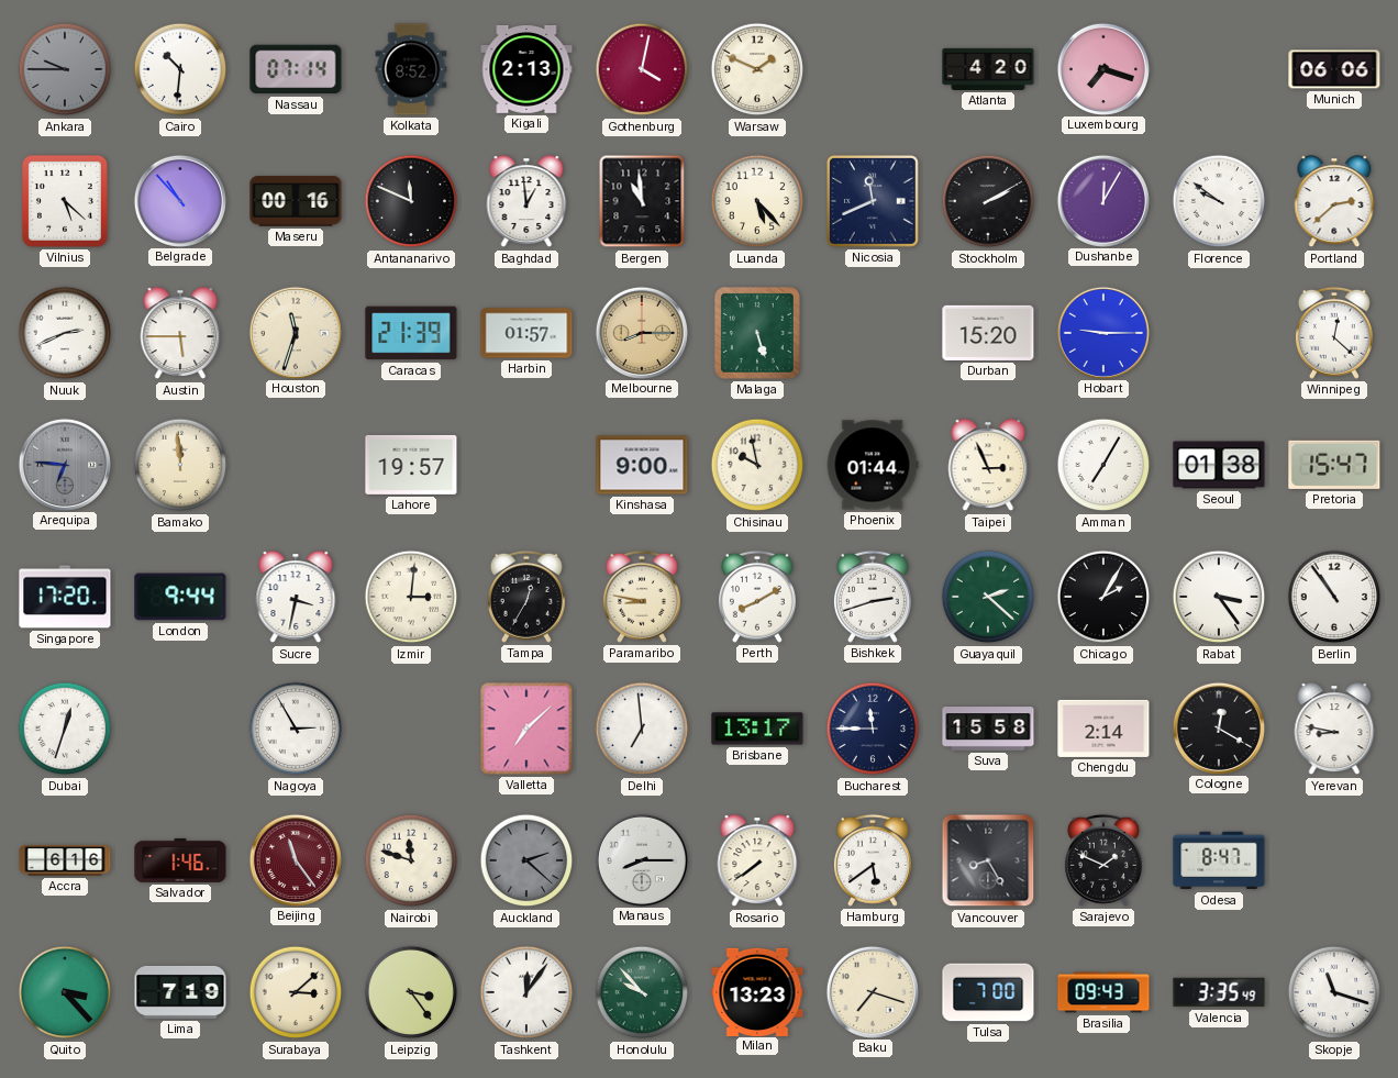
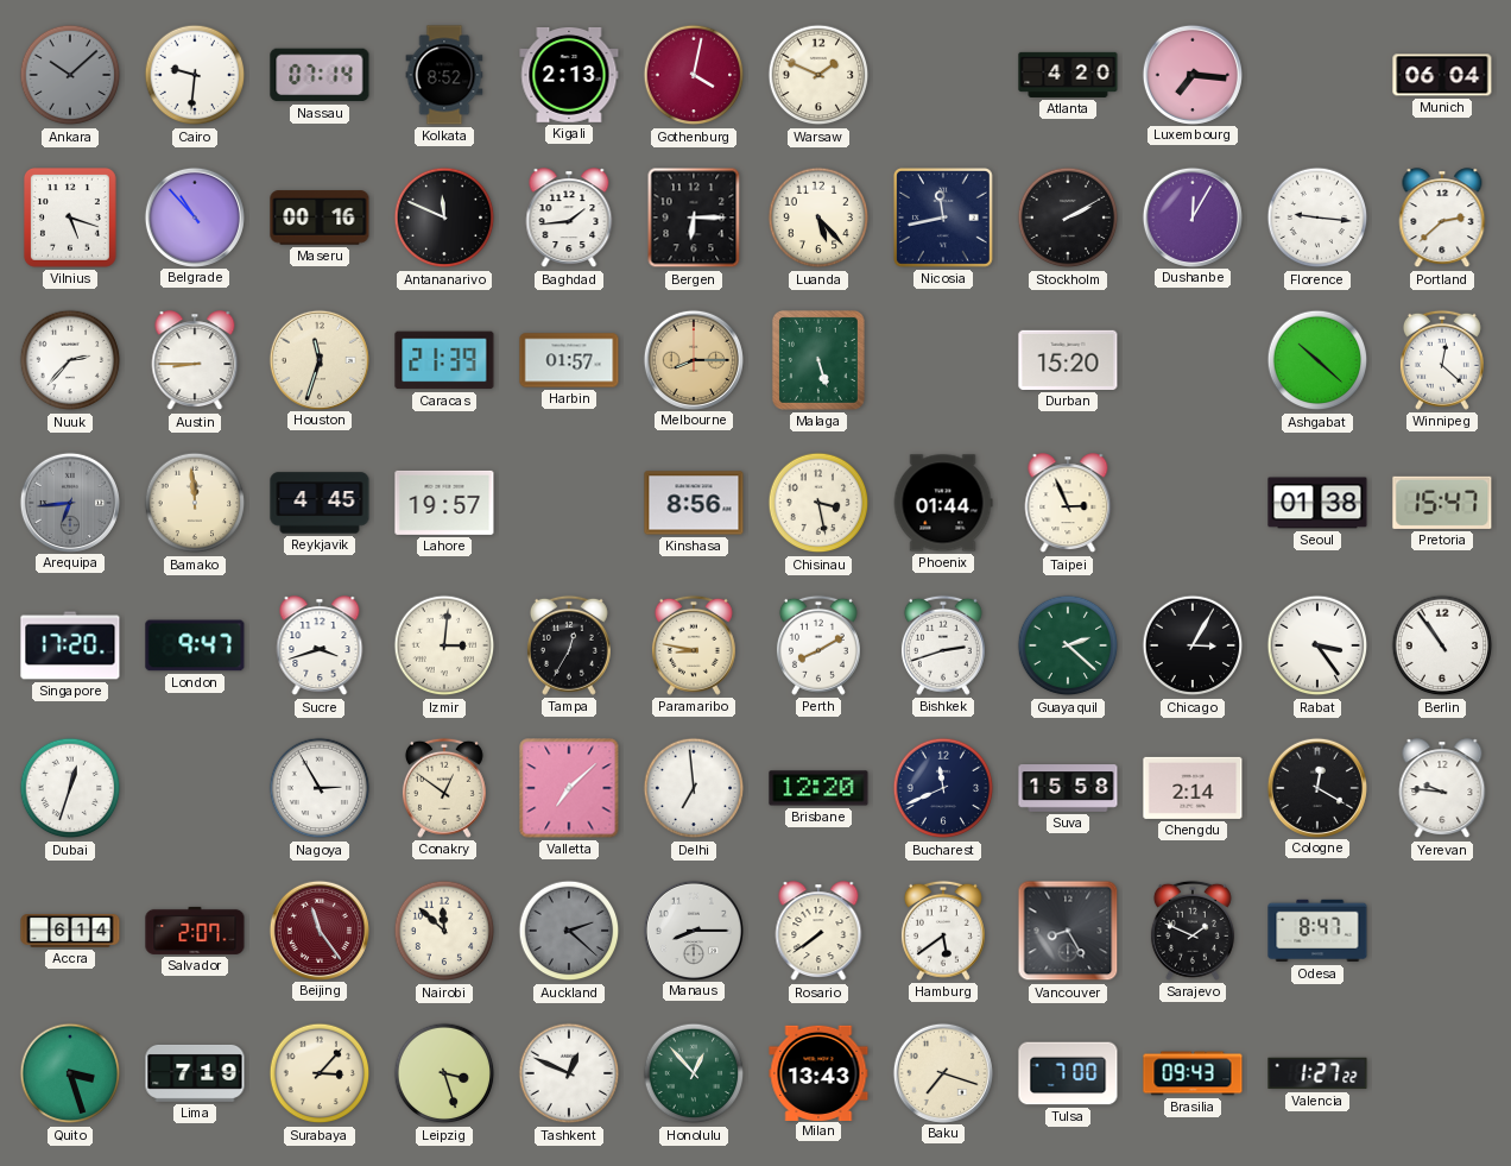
Ankara: 9:45 -> 10:08 (70, 75)
Cairo: 10:31 -> 9:31 (195, 75)
Luxembourg: 7:18 -> 7:16 (1191, 74)
Munich: 06:06 -> 06:04 (1442, 75)
Vilnius: 5:22 -> 5:18 (70, 218)
Baghdad: 12:59 -> 1:44 (569, 219)
Bergen: 10:59 -> 6:15 (694, 218)
Nicosia: 11:41 -> 11:43 (943, 218)
Florence: 9:51 -> 9:16 (1317, 218)
Nuuk: 2:41 -> 2:37 (70, 360)
Austin: 5:45 -> 8:45 (195, 361)
Hobart: 9:15 -> none (1102, 332)
Ashgabat: none -> 10:22 (1317, 360)
Arequipa: 6:46 -> 6:44 (69, 502)
Reykjavik: none -> 4:45 (320, 503)
Kinshasa: 9:00 -> 8:56 (694, 503)
Chisinau: 9:58 -> 3:28 (818, 503)
Amman: 7:05 -> none (1103, 465)
London: 9:44 -> 9:47 (195, 645)
Sucre: 3:32 -> 3:42 (320, 647)
Chicago: 2:05 -> 3:05 (1193, 645)
Conakry: none -> 12:51 (444, 788)
Brisbane: 13:17 -> 12:20 (818, 788)
Bucharest: 11:45 -> 11:41 (943, 788)
Yerevan: 8:47 -> 9:46 (1442, 789)
Accra: 6:16 -> 6:14 (70, 931)
Salvador: 1:46 -> 2:07 (195, 931)
Nairobi: 11:48 -> 11:52 (444, 931)
Quito: 3:23 -> 3:27 (70, 1073)
Surabaya: 3:08 -> 3:07 (320, 1073)
Leipzig: 3:24 -> 3:27 (444, 1073)
Tashkent: 12:06 -> 12:49 (569, 1073)
Honolulu: 9:53 -> 12:53 (694, 1073)
Milan: 13:23 -> 13:43 (818, 1072)
Valencia: 3:35 -> 1:27 (1317, 1073)
Skopje: 11:18 -> none (1334, 992)
